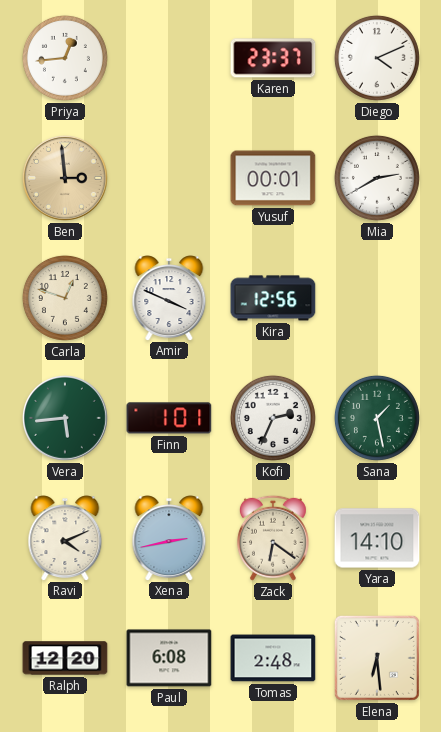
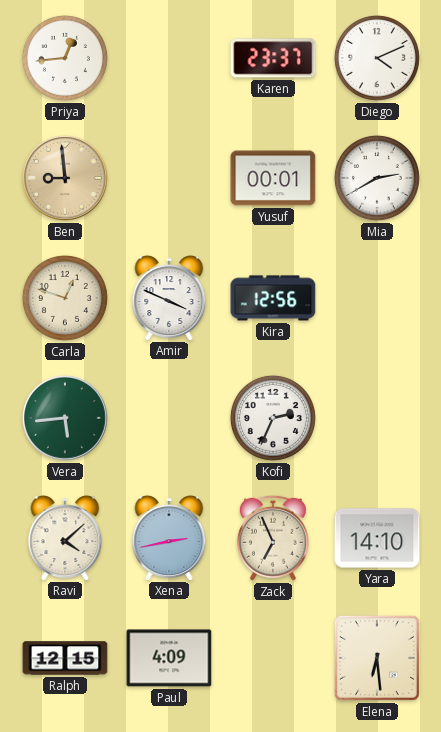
Ben: 2:59 -> 8:59 (65, 178)
Finn: 1:01 -> none (169, 418)
Sana: 1:28 -> none (377, 418)
Ravi: 4:11 -> 4:08 (65, 538)
Zack: 6:21 -> 6:56 (273, 538)
Ralph: 12:20 -> 12:15 (65, 658)
Paul: 6:08 -> 4:09 (169, 658)
Tomas: 2:48 -> none (273, 658)
